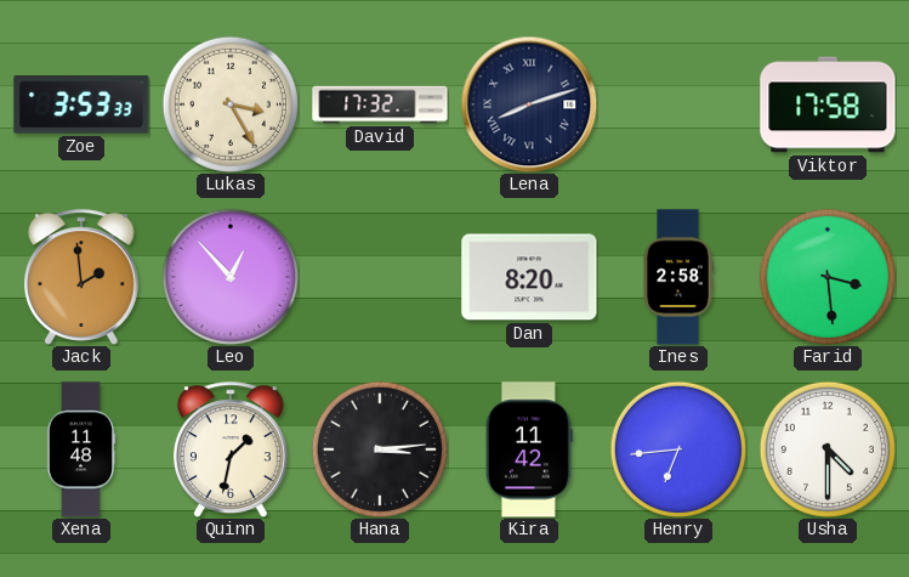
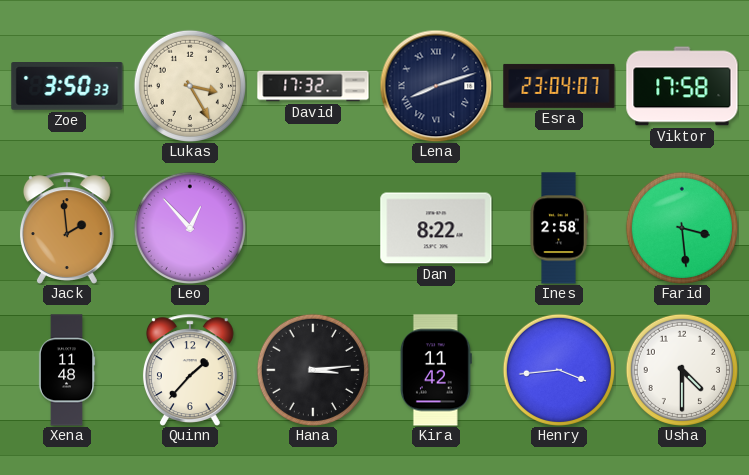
Zoe: 3:53 -> 3:50 (67, 87)
Esra: none -> 23:04 (559, 86)
Dan: 8:20 -> 8:22 (436, 228)
Quinn: 1:32 -> 1:37 (190, 370)
Henry: 6:44 -> 3:44 (559, 370)
